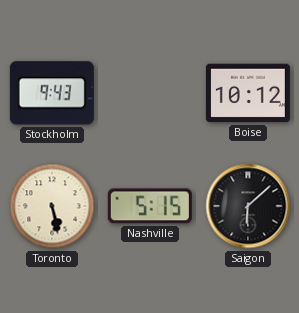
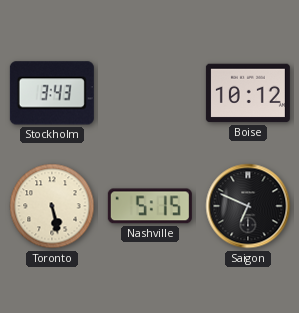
Stockholm: 9:43 -> 3:43 (52, 93)
Saigon: 6:08 -> 6:49 (248, 206)
